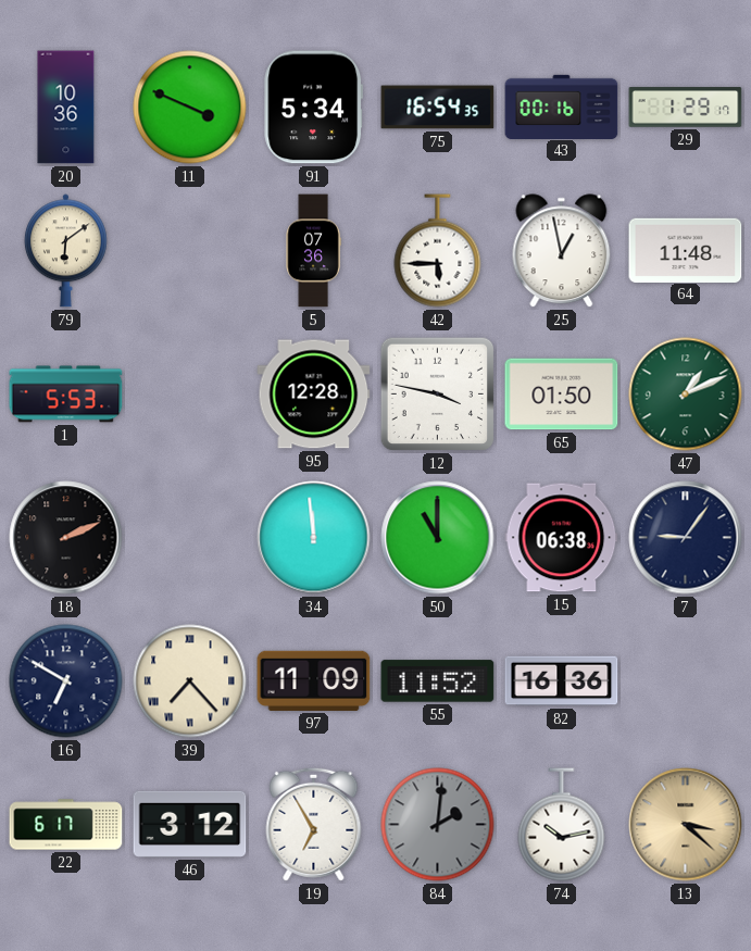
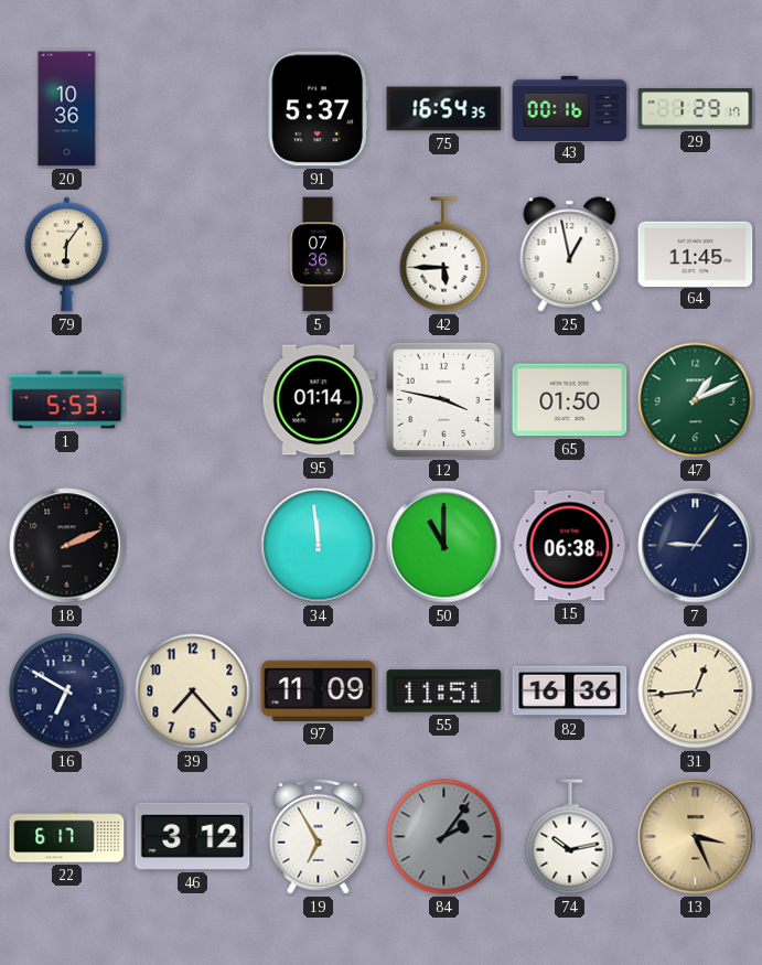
11: 3:49 -> none (190, 108)
91: 5:34 -> 5:37 (319, 109)
79: 6:09 -> 6:06 (66, 255)
64: 11:48 -> 11:45 (696, 254)
95: 12:28 -> 01:14 (319, 400)
39 numerals: Roman -> Arabic (193, 691)
55: 11:52 -> 11:51 (444, 691)
31: none -> 12:44 (696, 691)
84: 2:01 -> 2:06 (444, 837)
13: 3:22 -> 3:26 (696, 837)
